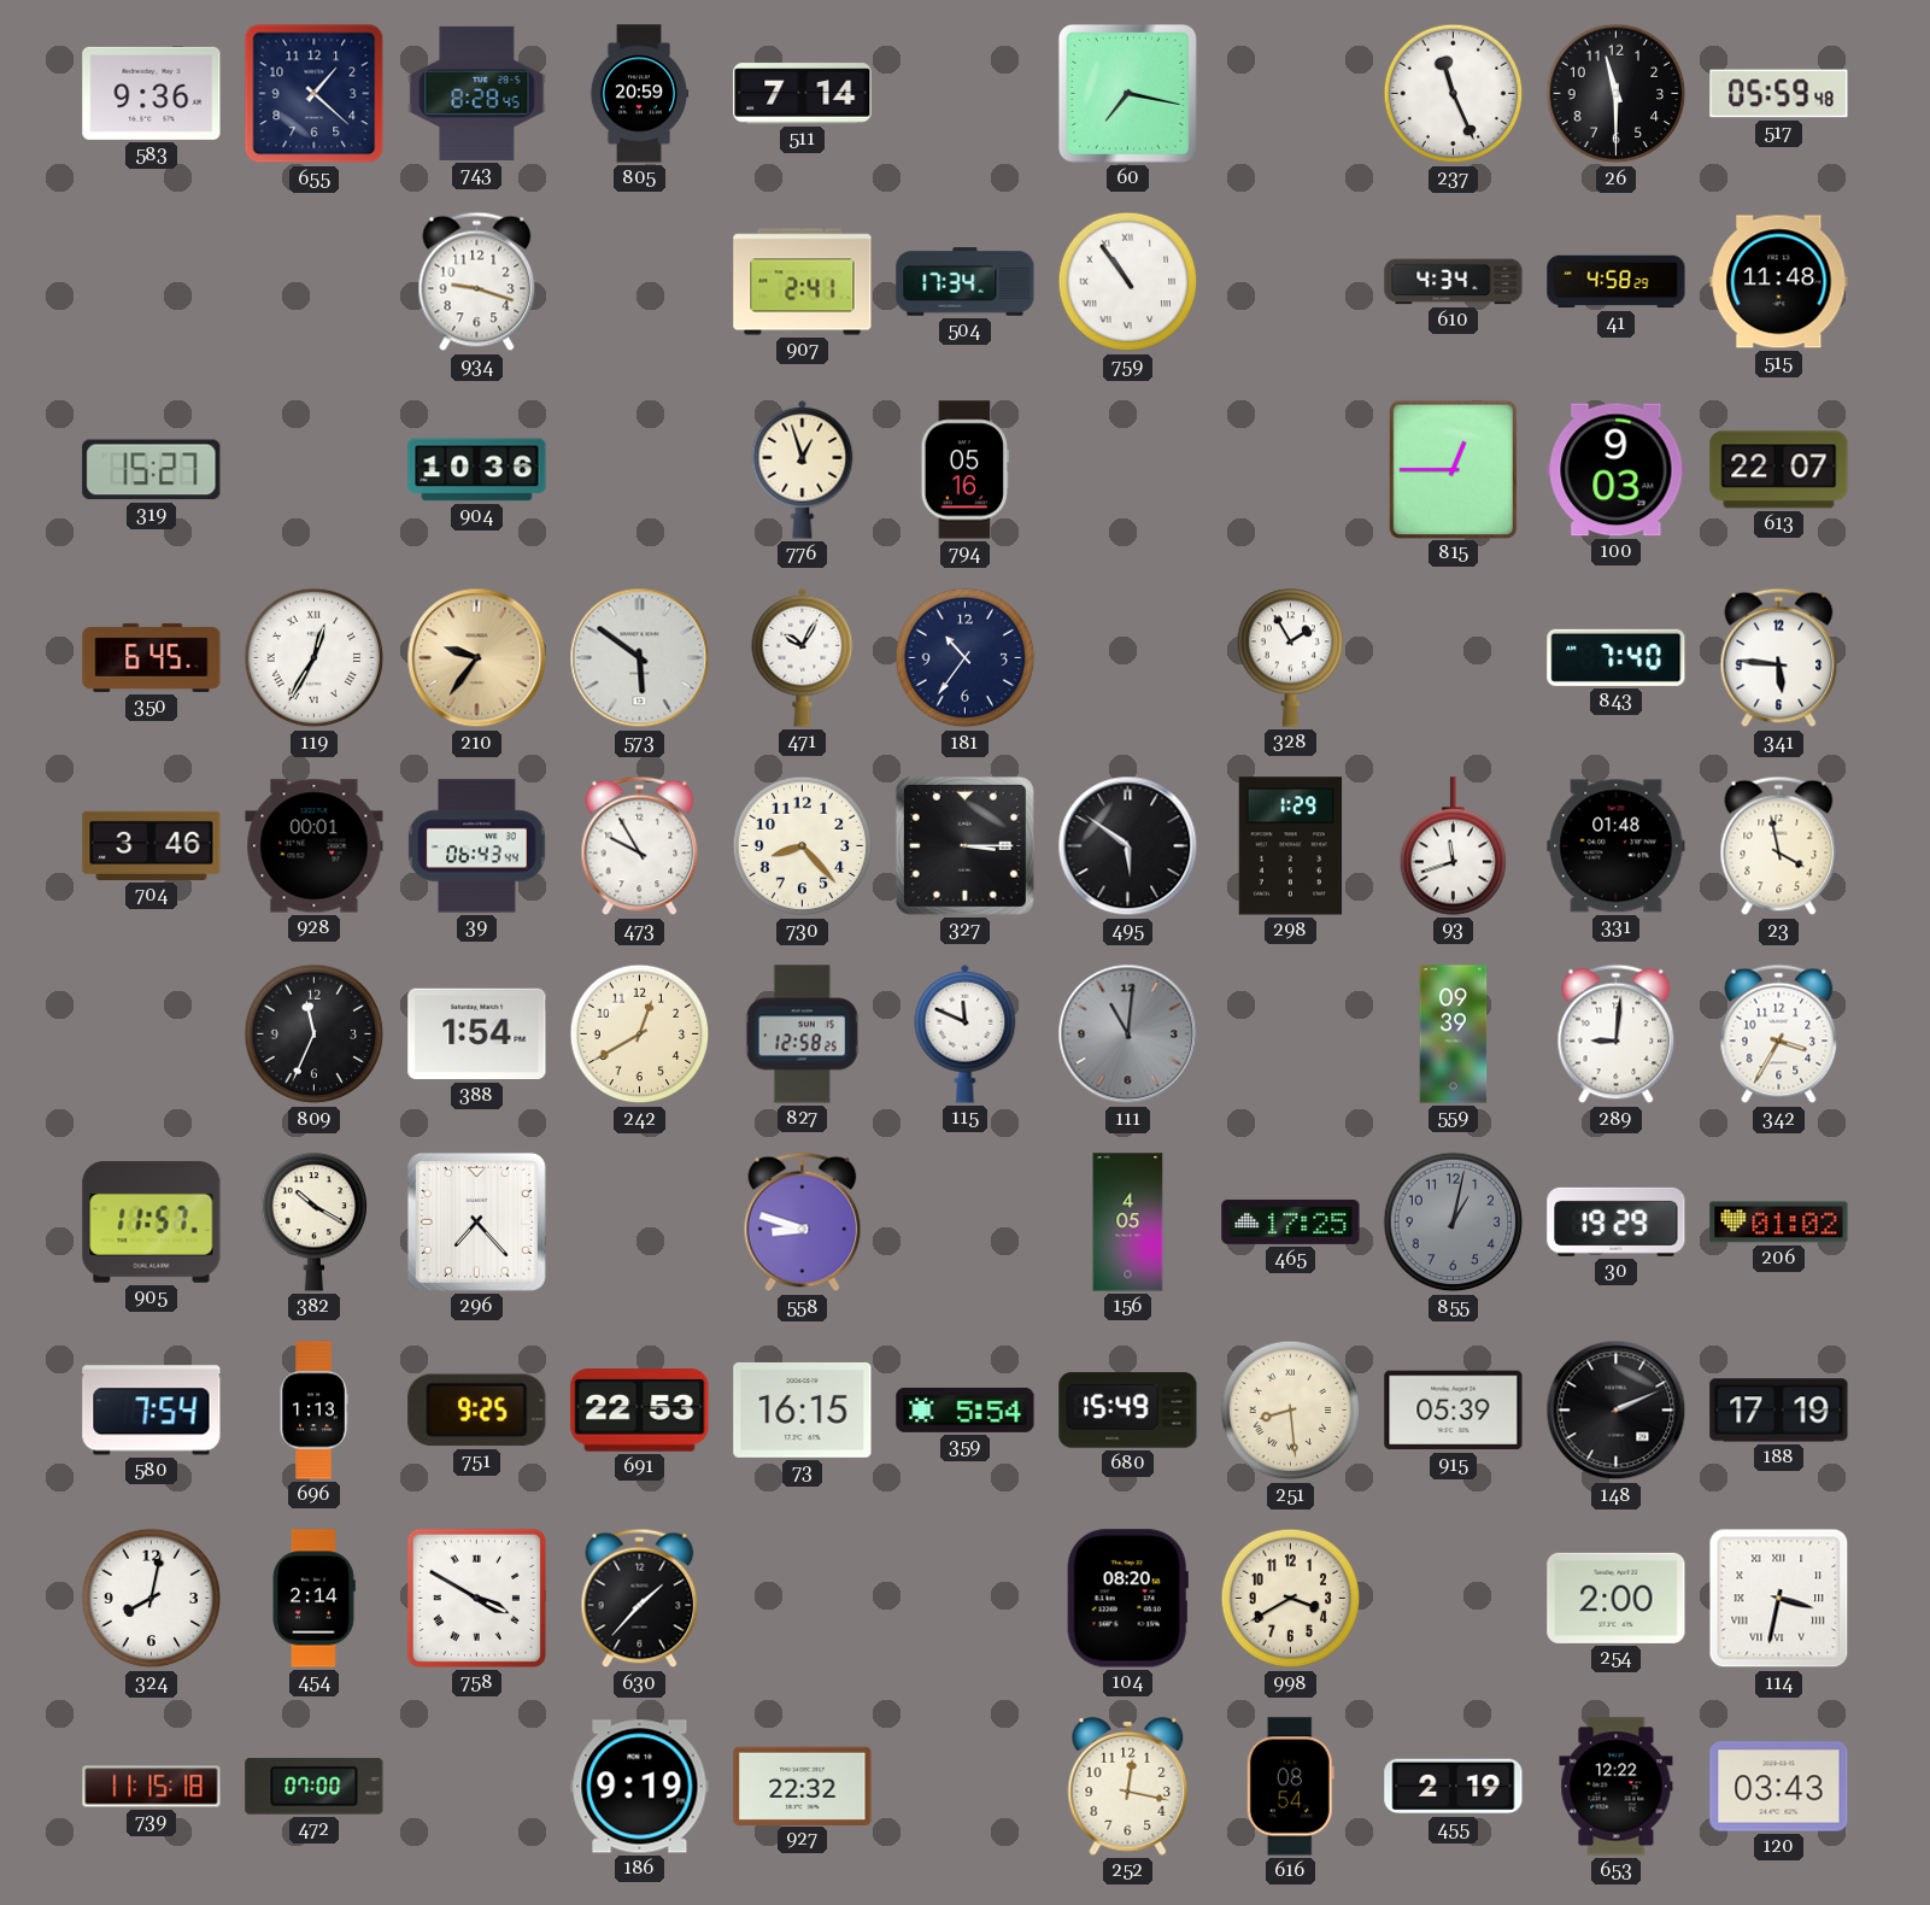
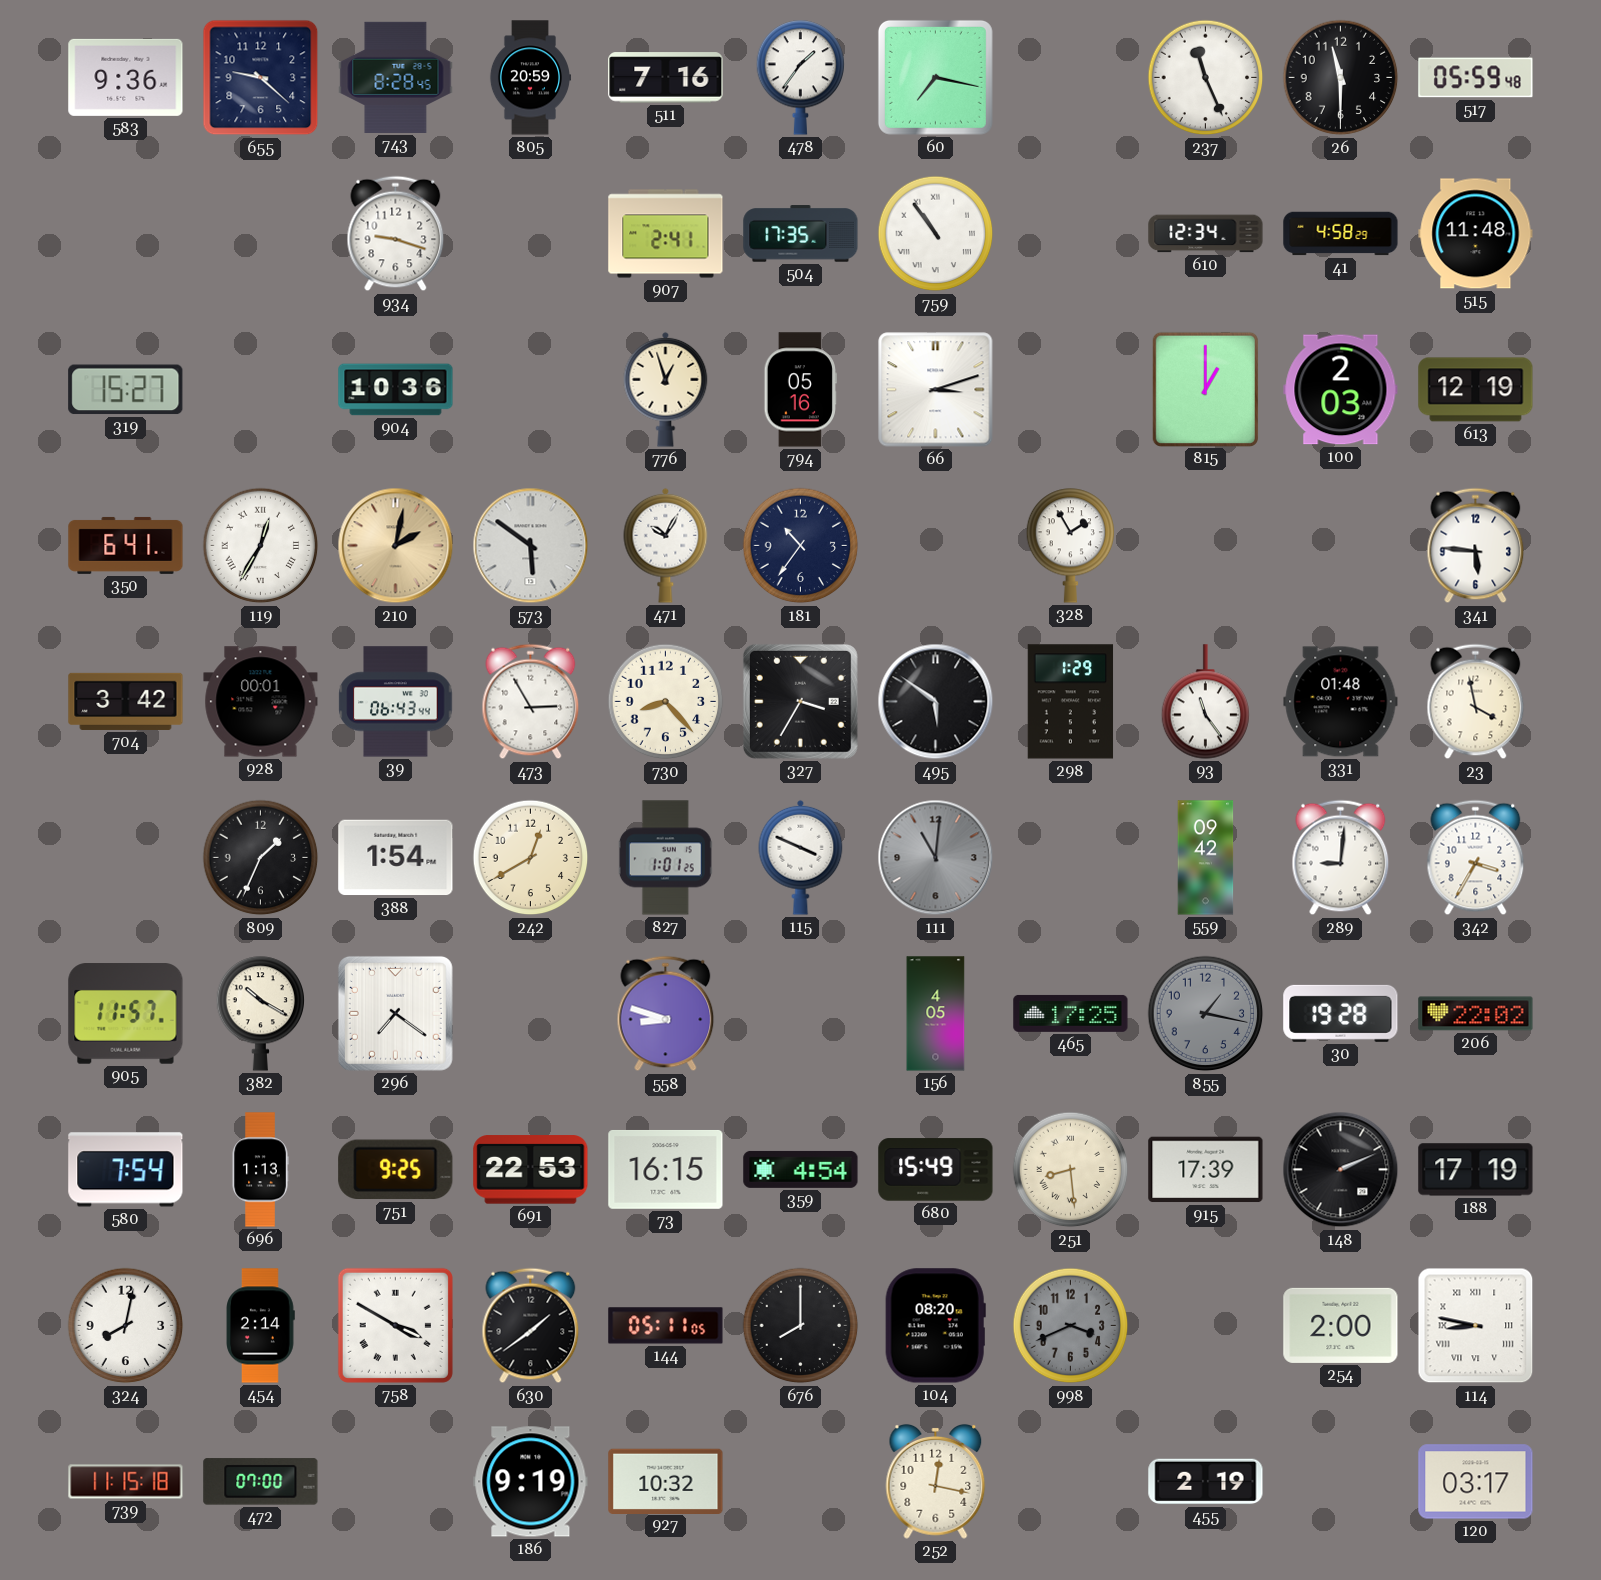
655: 1:22 -> 9:22 (261, 78)
511: 7:14 -> 7:16 (666, 78)
478: none -> 1:36 (801, 78)
504: 17:34 -> 17:35 (801, 234)
610: 4:34 -> 12:34 (1206, 234)
66: none -> 3:12 (936, 390)
815: 12:45 -> 1:00 (1205, 389)
100: 9:03 -> 2:03 (1341, 390)
613: 22:07 -> 12:19 (1476, 390)
350: 6:45 -> 6:41 (126, 545)
210: 9:36 -> 2:02 (396, 546)
843: 7:40 -> none (1617, 657)
704: 3:46 -> 3:42 (126, 701)
473: 9:55 -> 2:55 (531, 702)
327: 3:15 -> 3:35 (800, 701)
93: 11:42 -> 11:24 (1206, 702)
809: 11:34 -> 1:34 (261, 858)
827: 12:58 -> 1:01 (665, 858)
115: 11:49 -> 3:49 (801, 857)
559: 09:39 -> 09:42 (1206, 858)
296: 7:23 -> 7:21 (395, 1013)
855: 1:02 -> 1:17 (1206, 1014)
30: 19:29 -> 19:28 (1341, 1013)
206: 01:02 -> 22:02 (1476, 1014)
359: 5:54 -> 4:54 (801, 1169)
915: 05:39 -> 17:39 (1206, 1170)
630: 1:37 -> 1:39 (531, 1326)
144: none -> 05:11 (666, 1326)
676: none -> 8:00 (801, 1326)
998: 3:40 -> 3:41 (1071, 1326)
998 dial: cream -> grey (1071, 1326)
114: 3:32 -> 8:47 (1476, 1326)
927: 22:32 -> 10:32 (666, 1481)
616: 08:54 -> none (1290, 1787)
653: 12:22 -> none (1617, 1787)
120: 03:43 -> 03:17 (1476, 1482)
